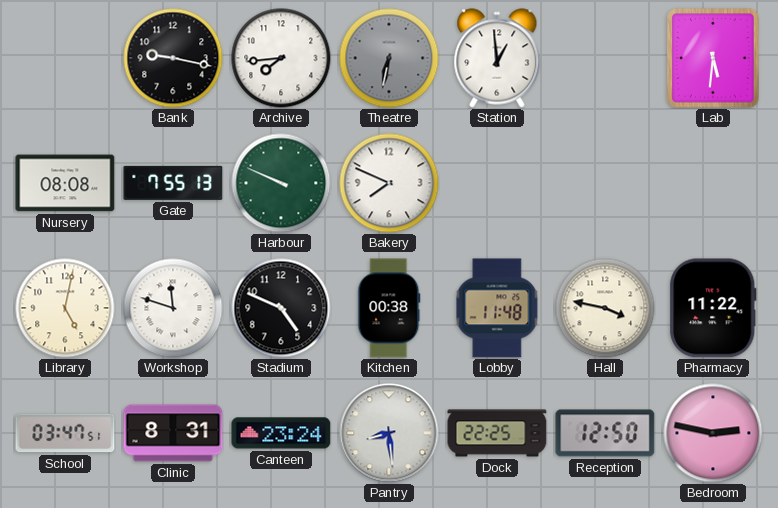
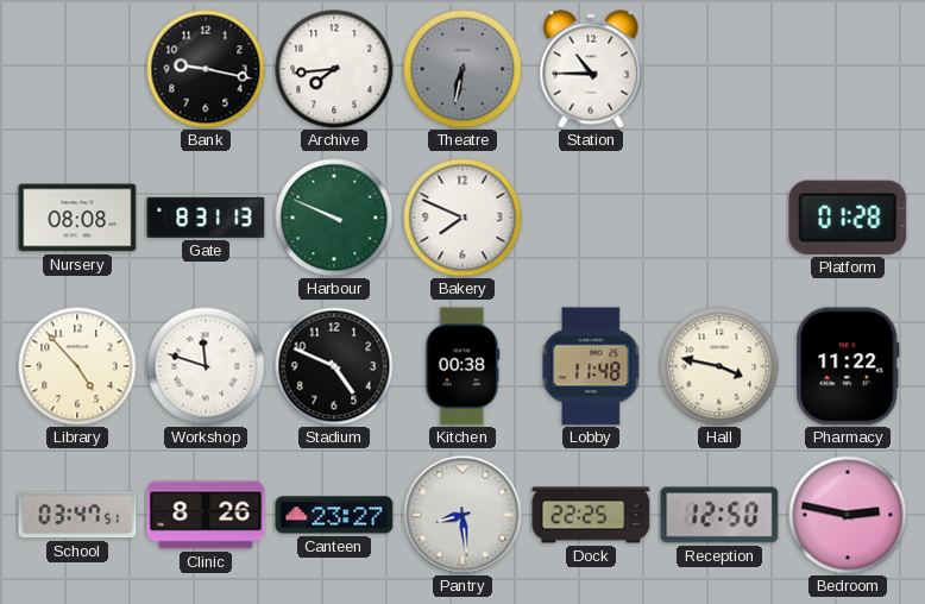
Station: 12:59 -> 10:45 (591, 69)
Lab: 5:31 -> none (713, 58)
Gate: 7:55 -> 8:31 (206, 218)
Platform: none -> 01:28 (848, 218)
Library: 5:02 -> 4:53 (77, 366)
Clinic: 8:31 -> 8:26 (206, 515)
Canteen: 23:24 -> 23:27 (334, 515)
